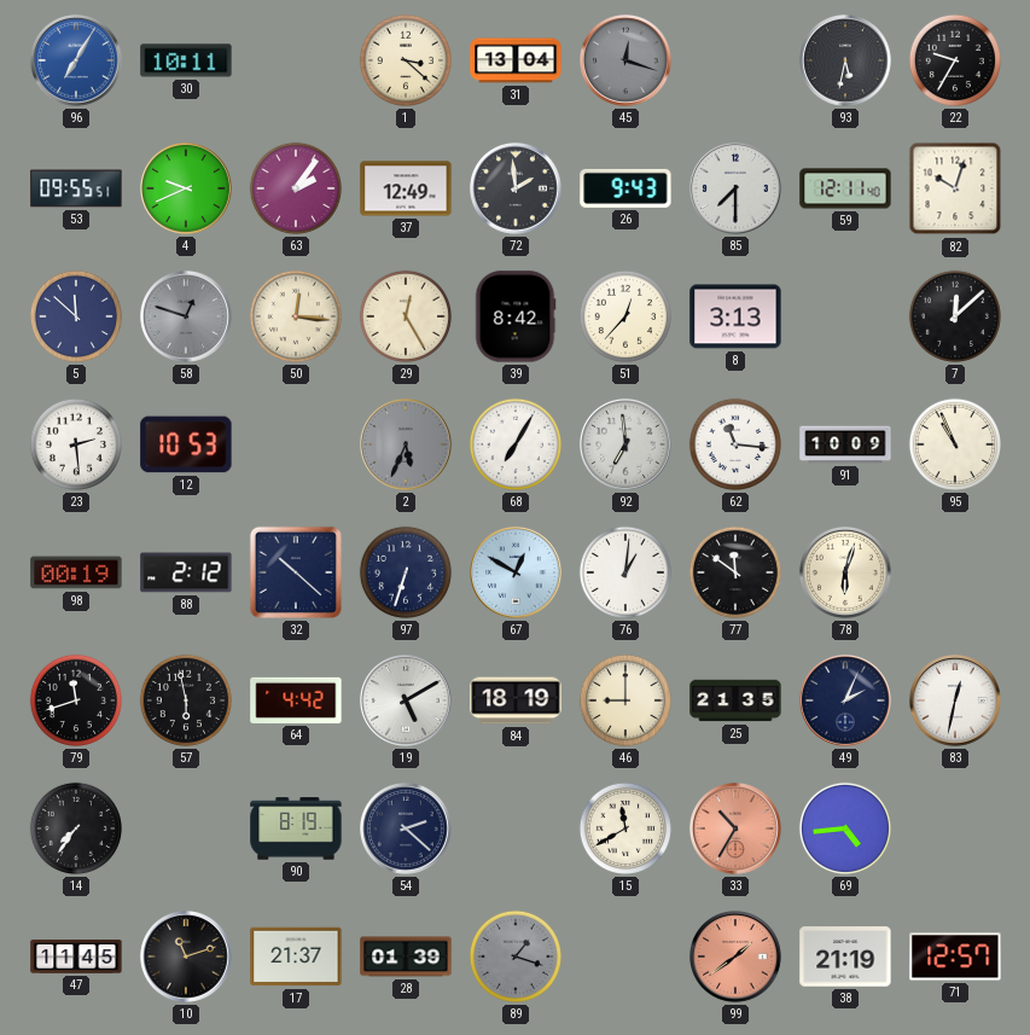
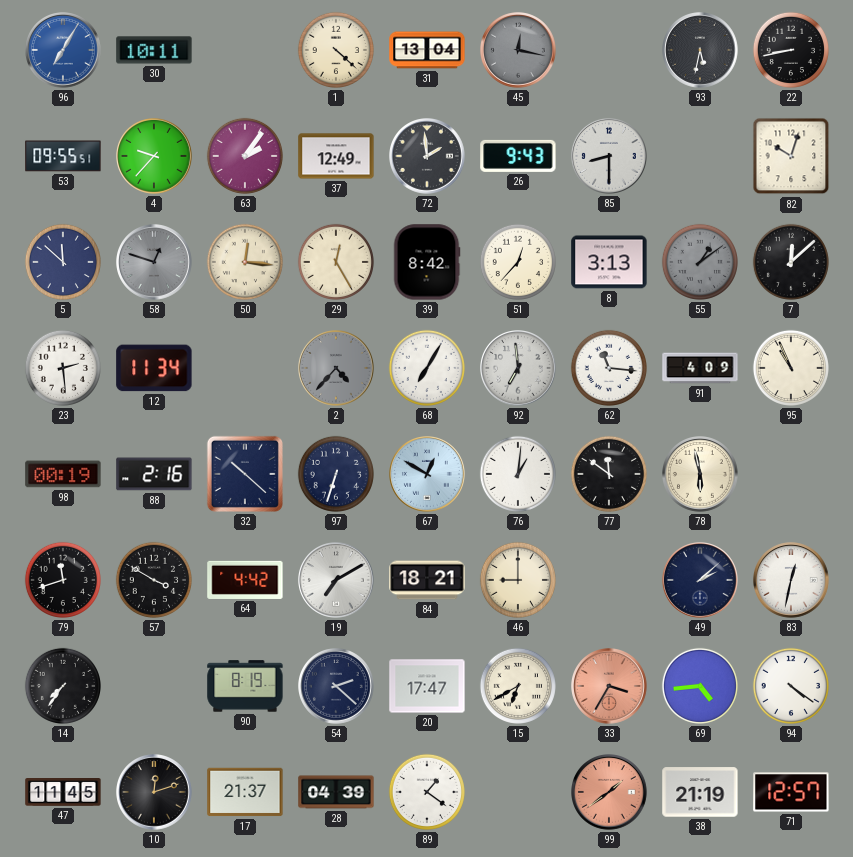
1: 3:22 -> 4:22 (336, 50)
45: 12:18 -> 12:17 (519, 51)
22: 9:35 -> 8:43 (791, 50)
4: 9:41 -> 9:37 (155, 157)
85: 7:30 -> 8:30 (610, 157)
59: 12:11 -> none (845, 188)
55: none -> 1:09 (700, 262)
12: 10:53 -> 11:34 (154, 368)
2: 5:34 -> 4:37 (337, 369)
91: 10:09 -> 4:09 (700, 368)
88: 2:12 -> 2:16 (154, 474)
78: 6:03 -> 5:58 (701, 475)
57: 5:58 -> 3:50 (154, 580)
19: 5:10 -> 7:10 (337, 581)
84: 18:19 -> 18:21 (427, 580)
25: 21:35 -> none (735, 700)
49: 2:04 -> 2:08 (701, 581)
20: none -> 17:47 (427, 686)
15: 11:40 -> 6:40 (518, 686)
33: 10:35 -> 3:35 (610, 687)
94: none -> 4:21 (791, 686)
10: 11:12 -> 12:12 (155, 793)
28: 01:39 -> 04:39 (336, 792)
89: 1:18 -> 1:21 (427, 792)
89 dial: grey -> white (427, 792)
